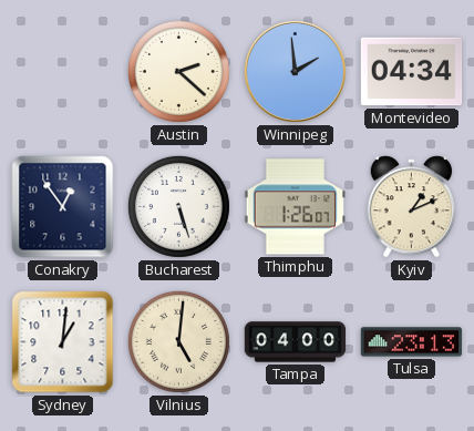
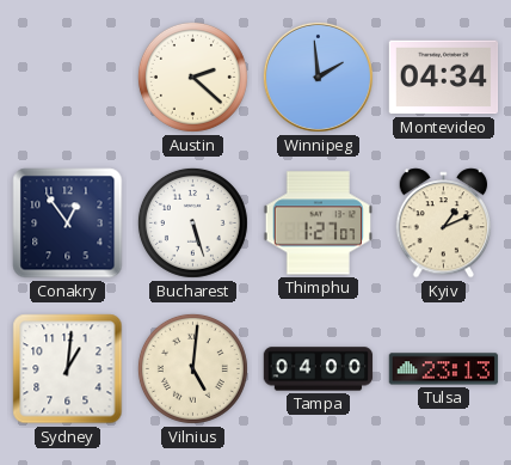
Thimphu: 1:26 -> 1:27 (318, 224)
